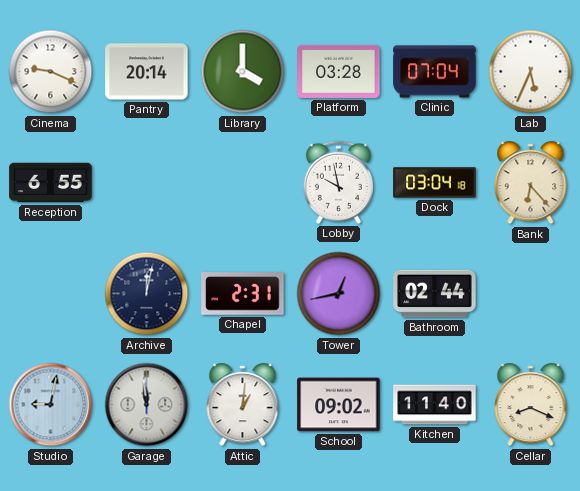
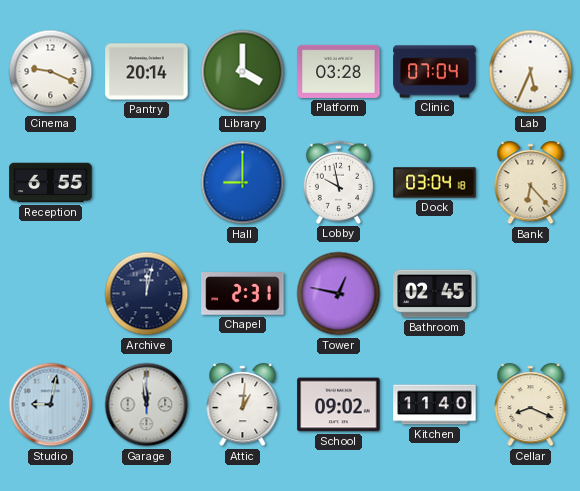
Hall: none -> 9:00 (243, 183)
Tower: 12:43 -> 12:47 (339, 294)
Bathroom: 02:44 -> 02:45 (435, 294)
